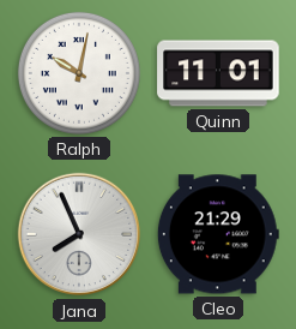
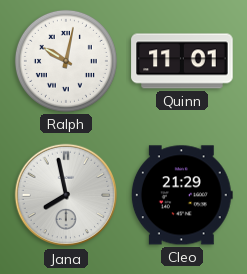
Jana: 7:56 -> 7:58 (66, 195)
